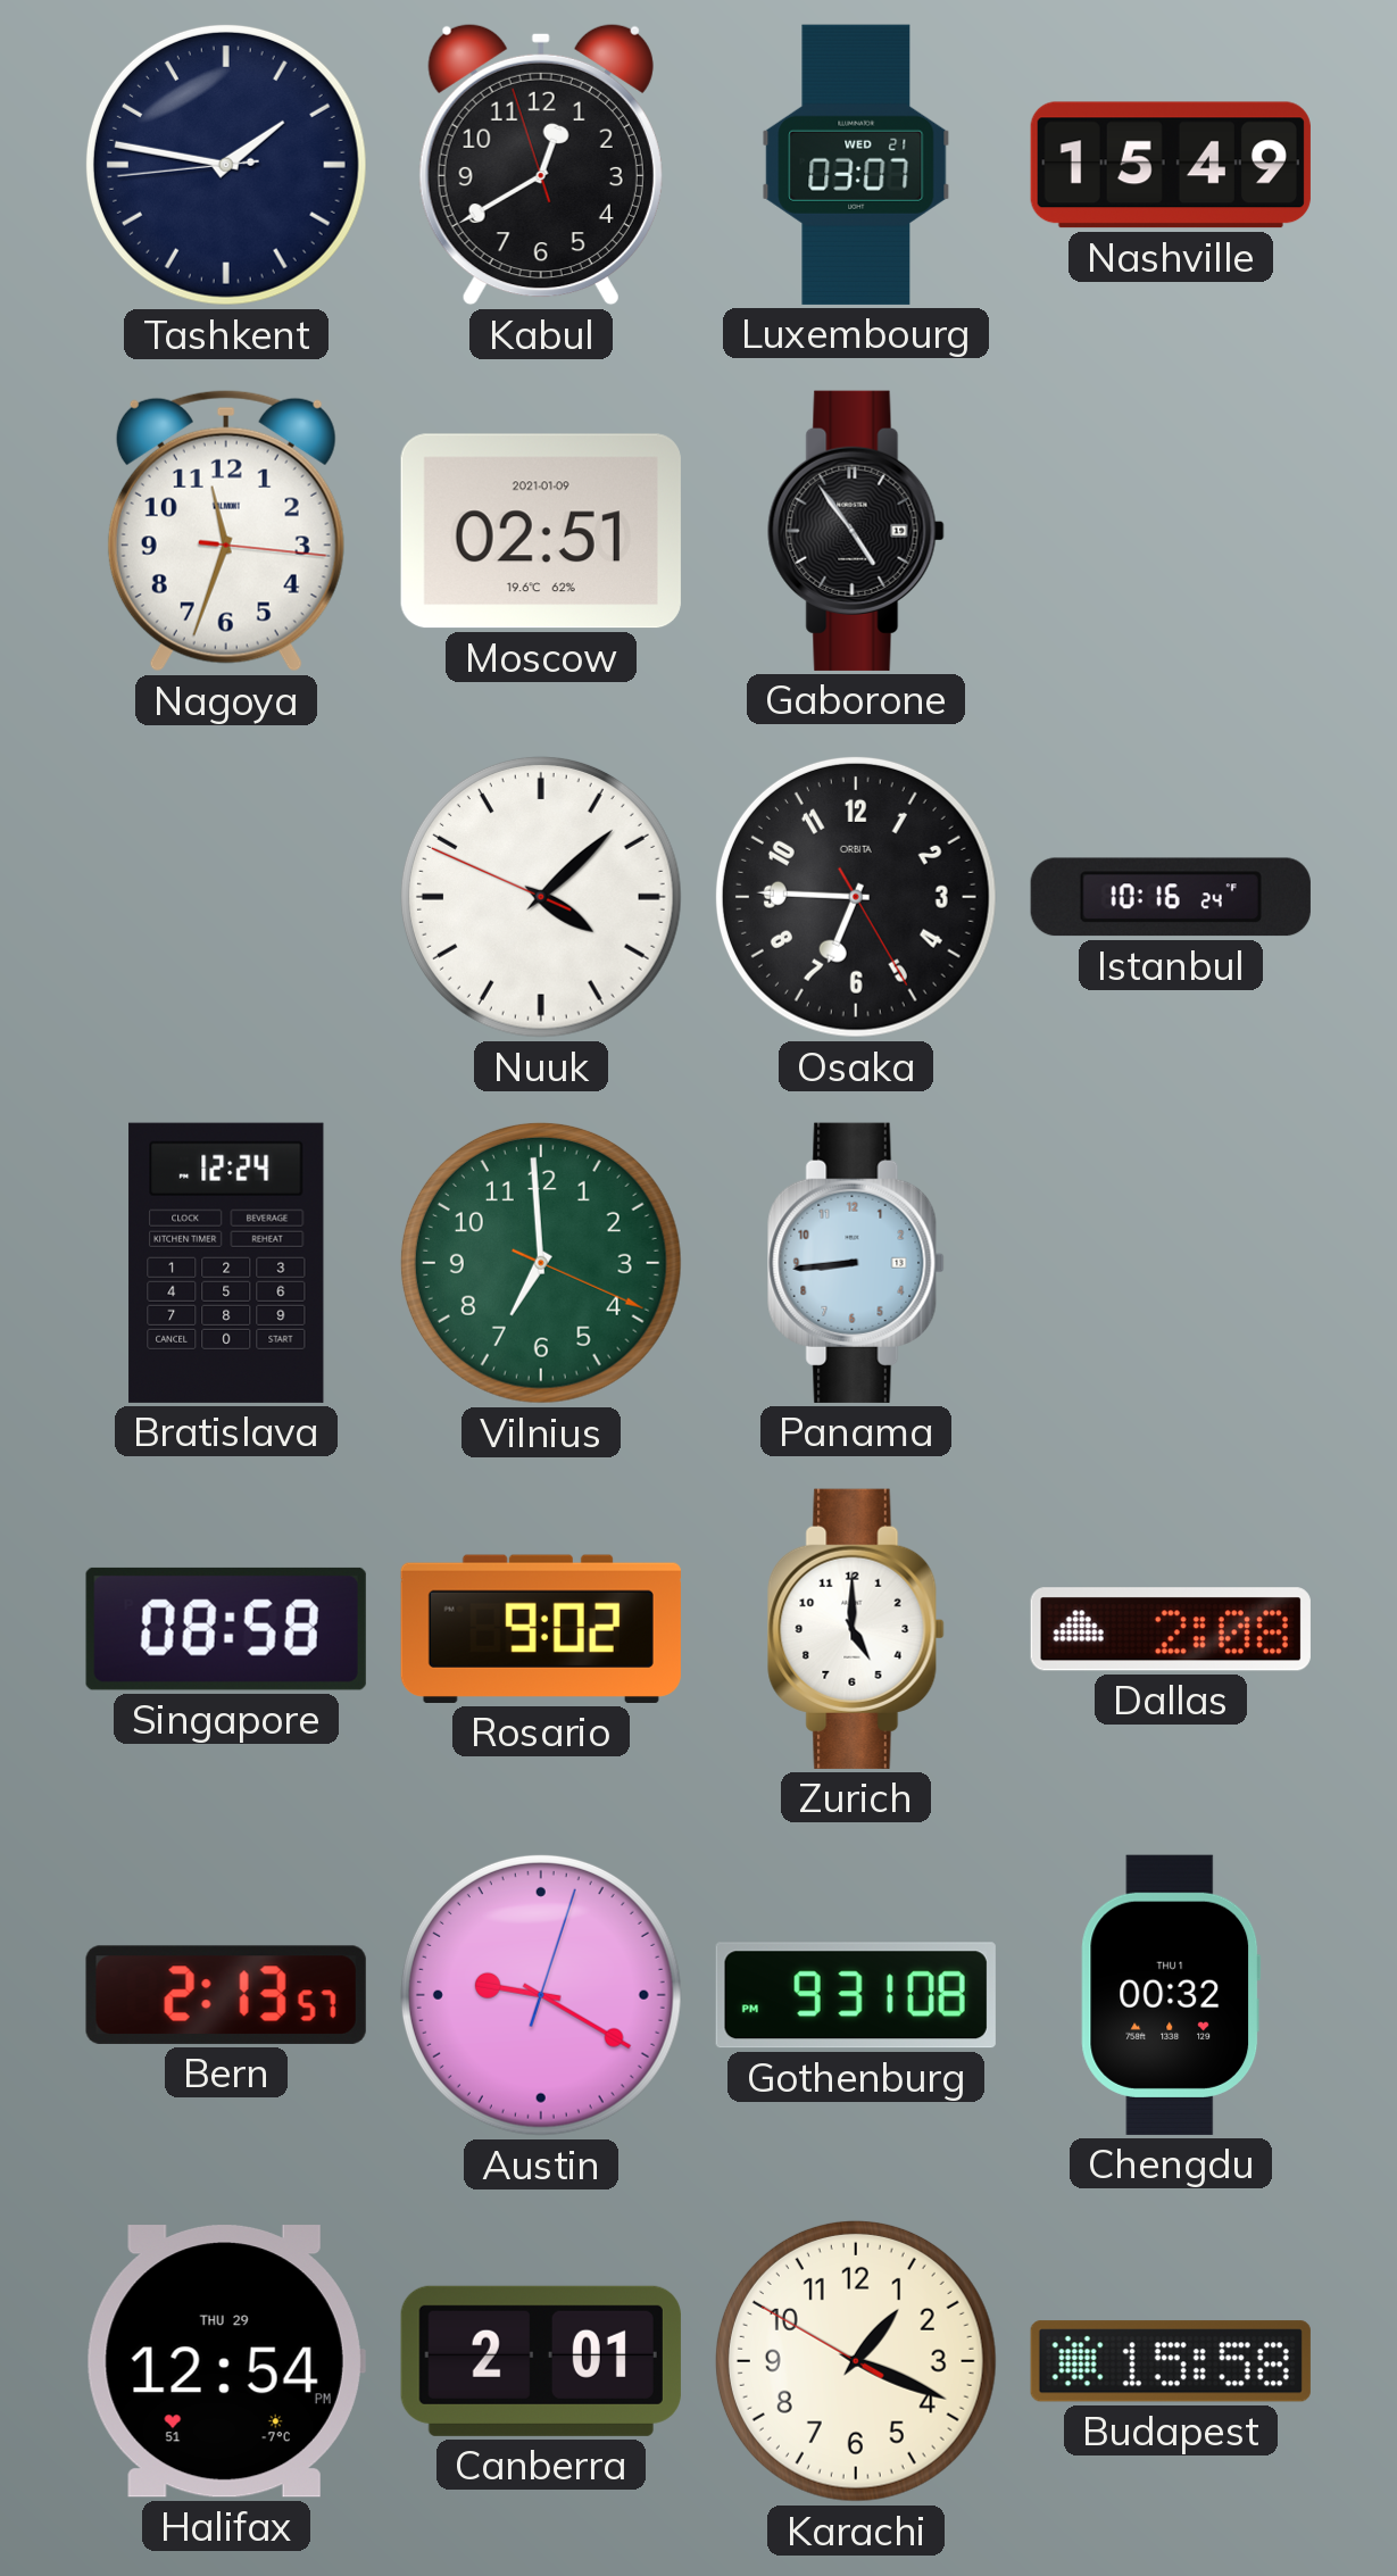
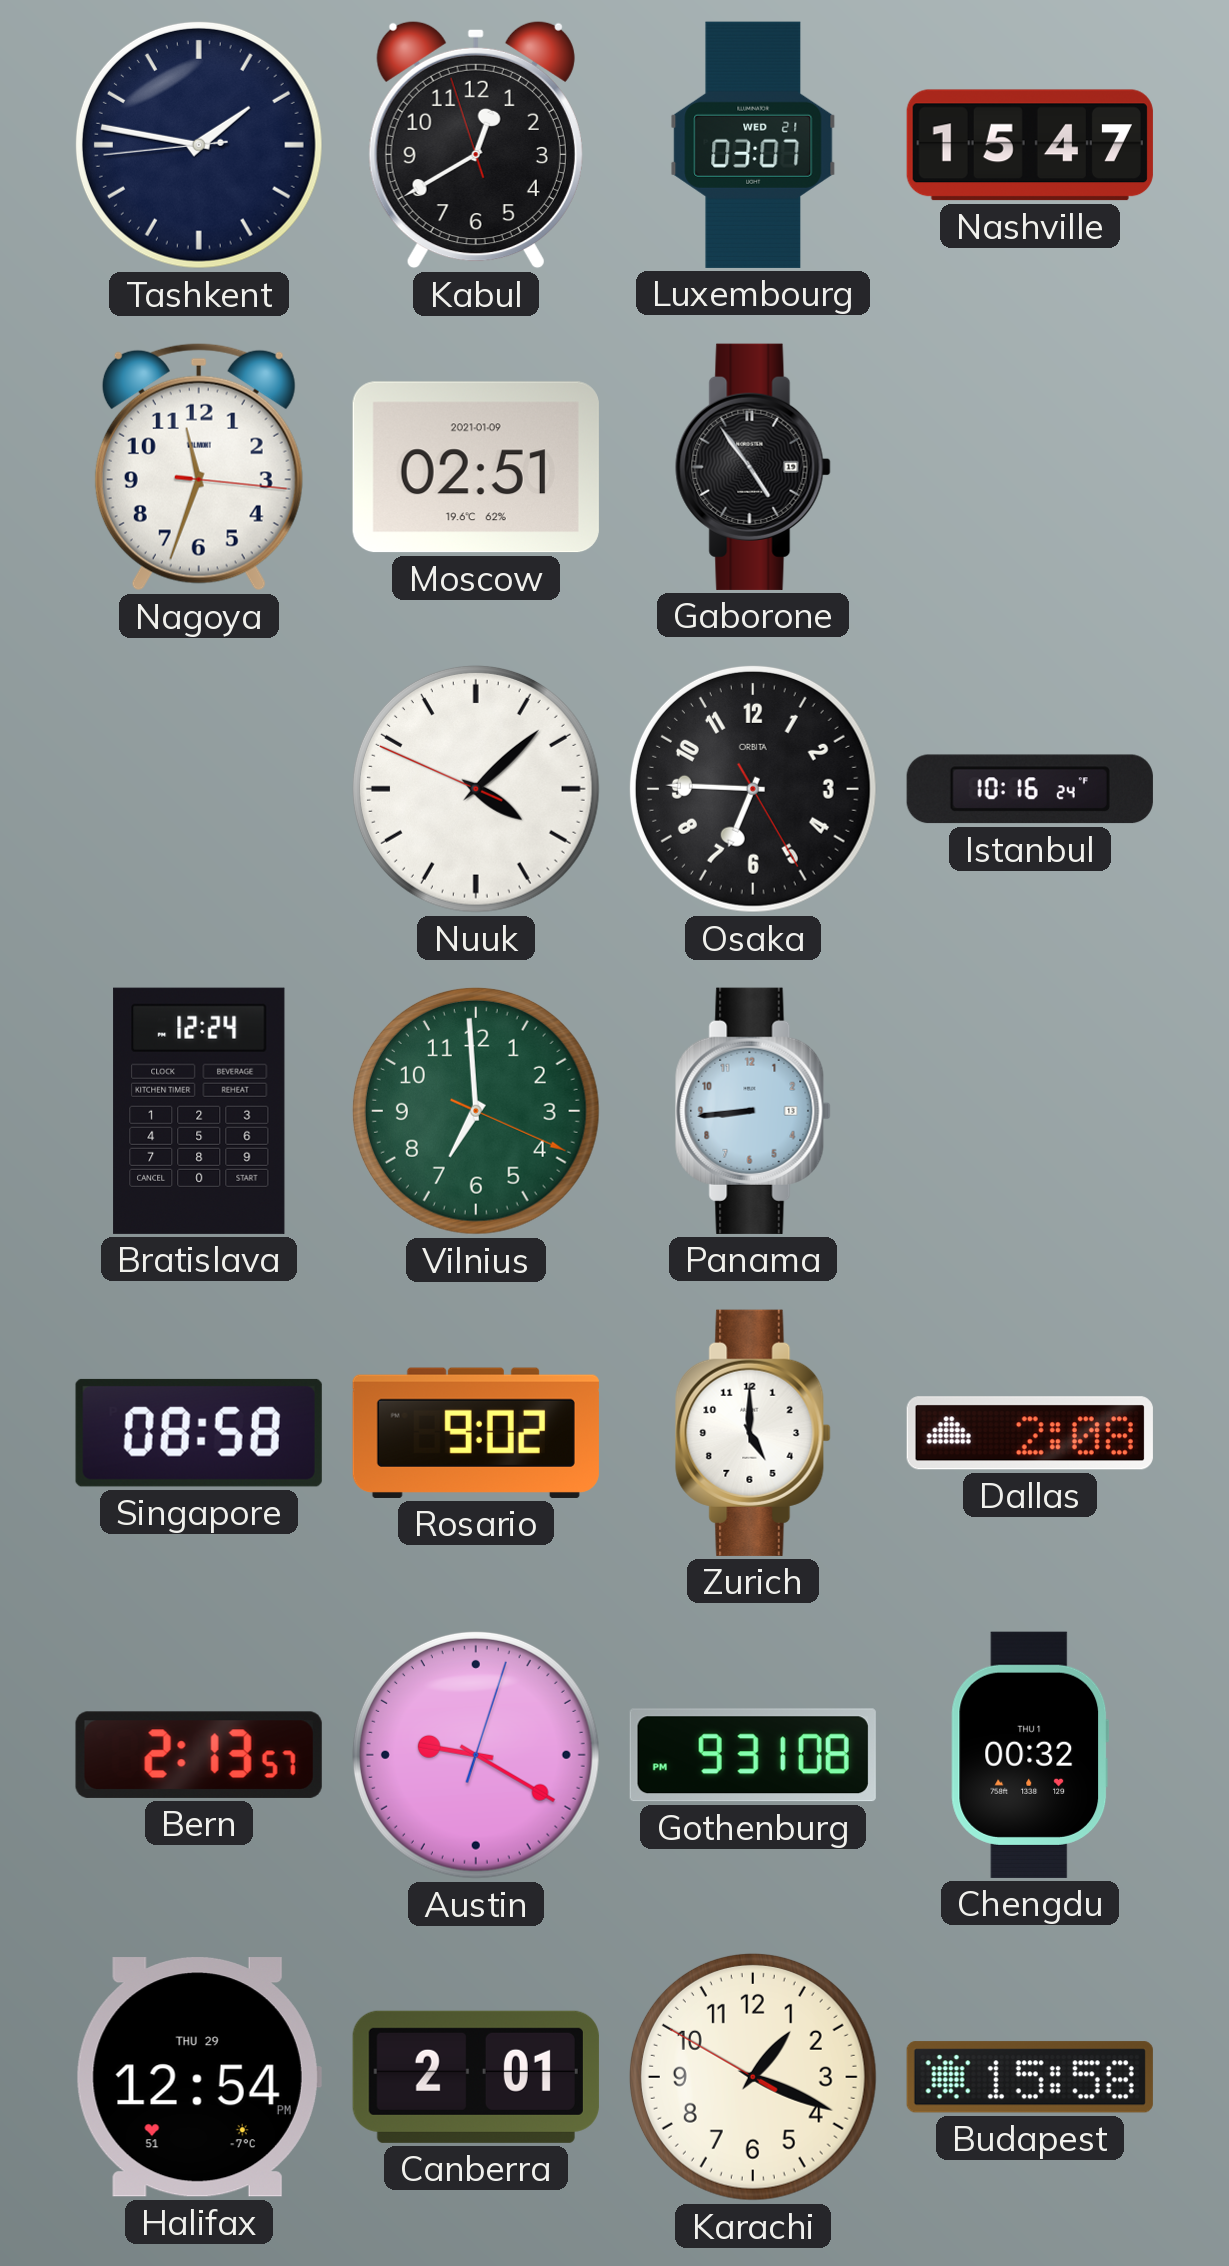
Nashville: 15:49 -> 15:47 (1030, 145)
